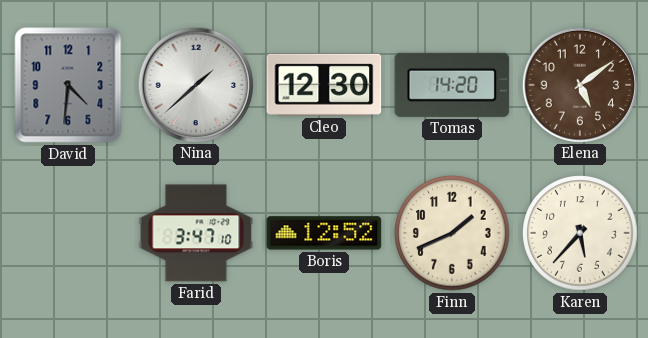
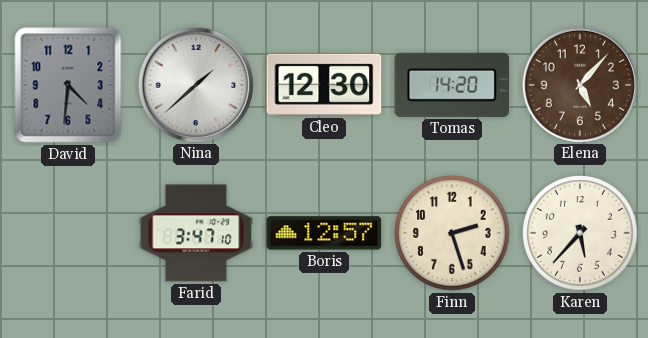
Elena: 5:09 -> 5:07 (579, 84)
Boris: 12:52 -> 12:57 (324, 233)
Finn: 1:41 -> 2:27 (452, 233)
